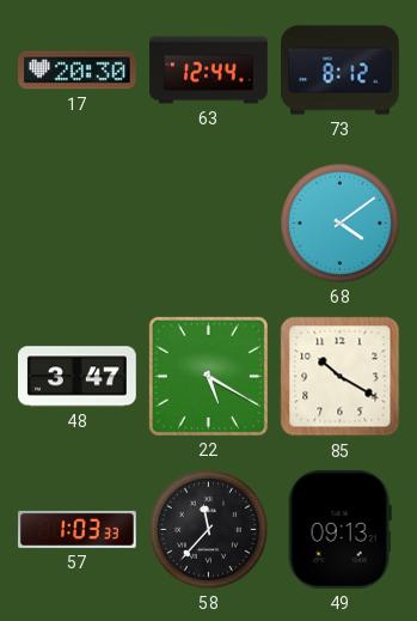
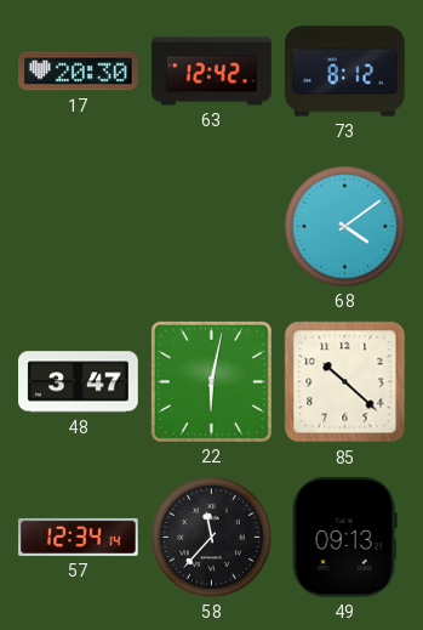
63: 12:44 -> 12:42 (212, 72)
22: 5:20 -> 6:02 (211, 381)
85: 10:20 -> 10:22 (345, 382)
57: 1:03 -> 12:34 (79, 537)
